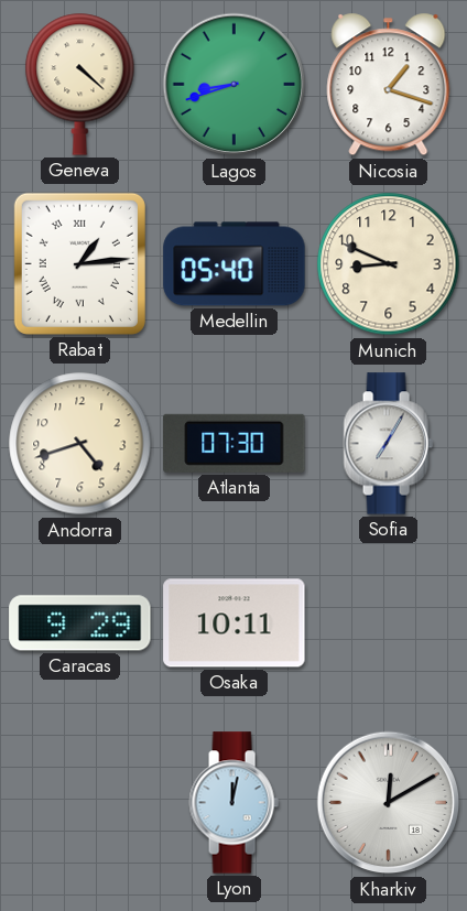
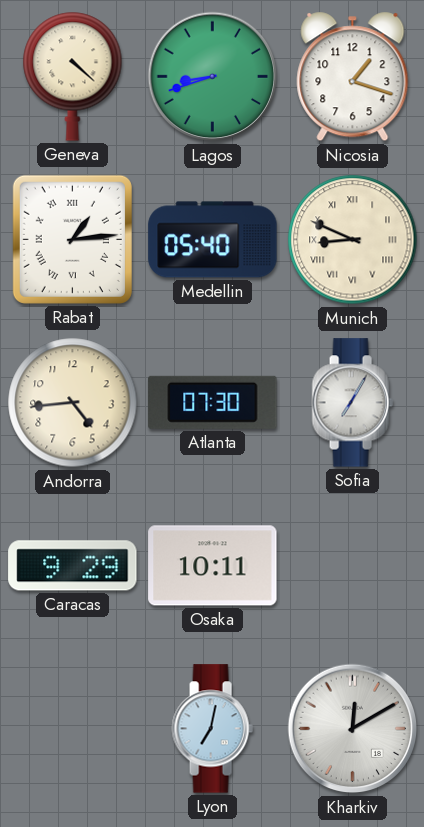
Munich numerals: Arabic -> Roman (353, 240)
Andorra: 4:42 -> 4:44 (73, 403)
Lyon: 12:02 -> 7:02 (212, 729)
